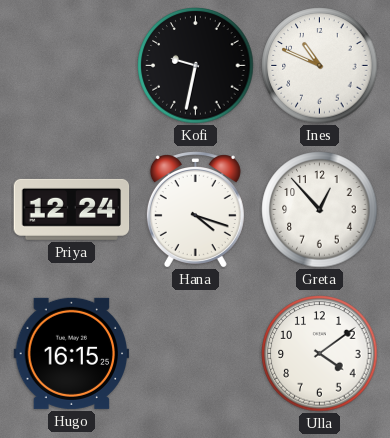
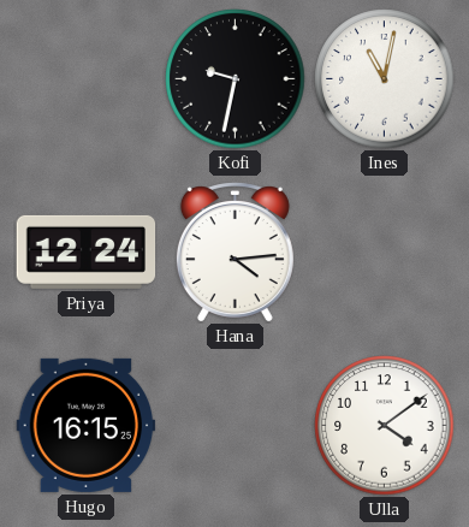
Ines: 10:49 -> 11:02 (385, 79)
Hana: 4:18 -> 4:14 (234, 253)
Greta: 12:53 -> none (320, 210)
